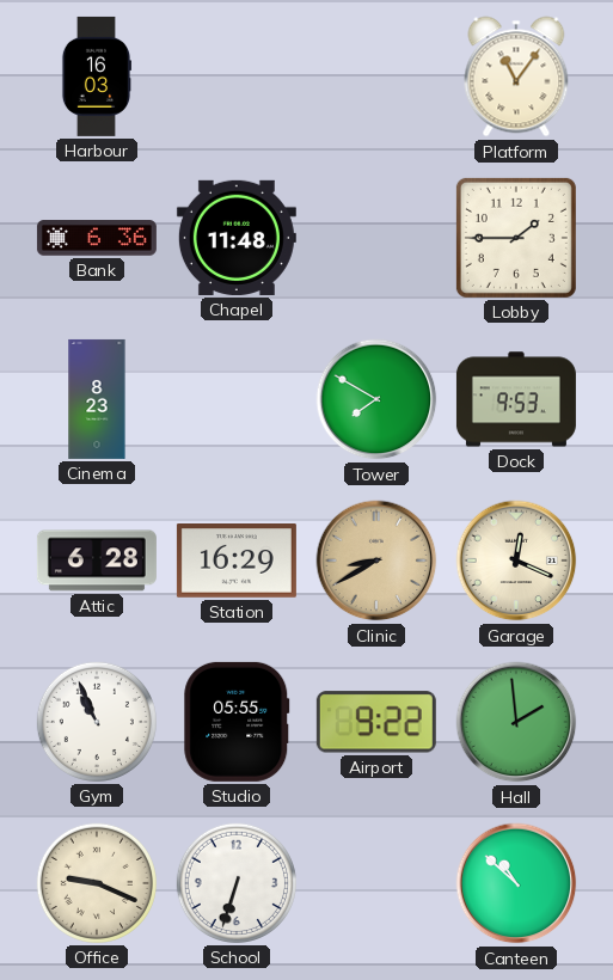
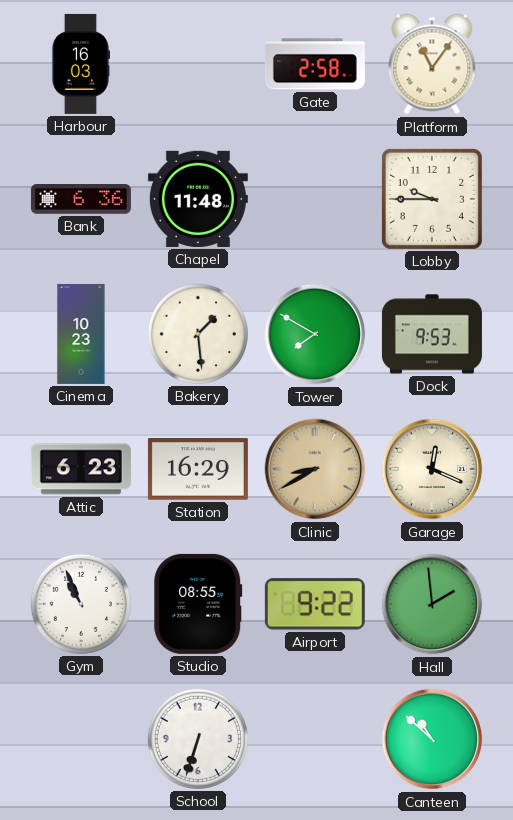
Gate: none -> 2:58 (315, 64)
Lobby: 1:45 -> 9:45 (432, 199)
Cinema: 8:23 -> 10:23 (81, 334)
Bakery: none -> 1:29 (198, 334)
Attic: 6:28 -> 6:23 (81, 469)
Studio: 05:55 -> 08:55 (198, 604)
Office: 9:19 -> none (97, 883)
